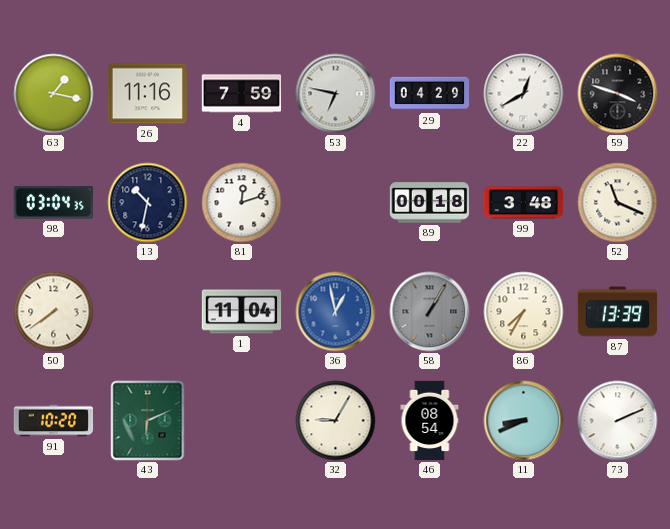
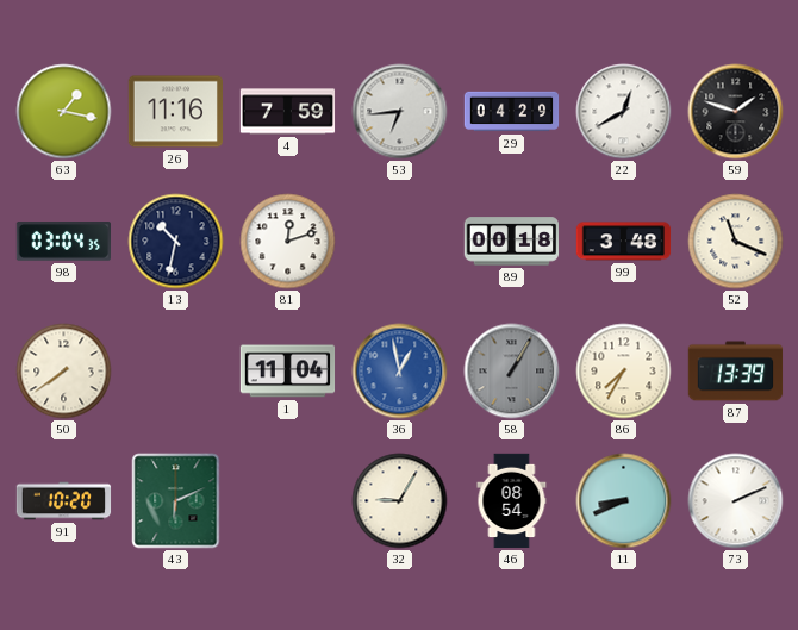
53: 6:47 -> 6:44 (400, 112)
59: 3:48 -> 1:48 (736, 112)
